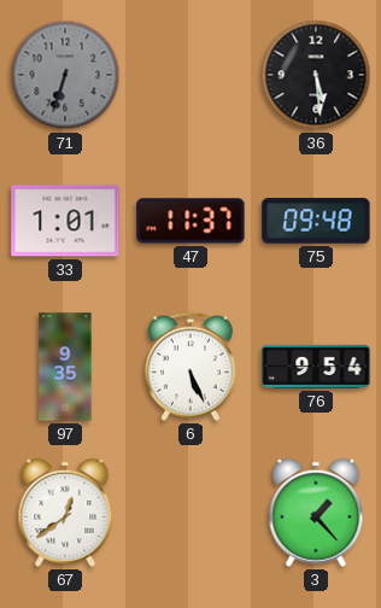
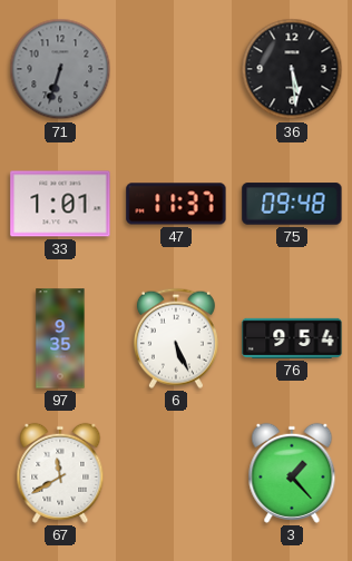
67: 12:39 -> 11:40 (60, 473)
